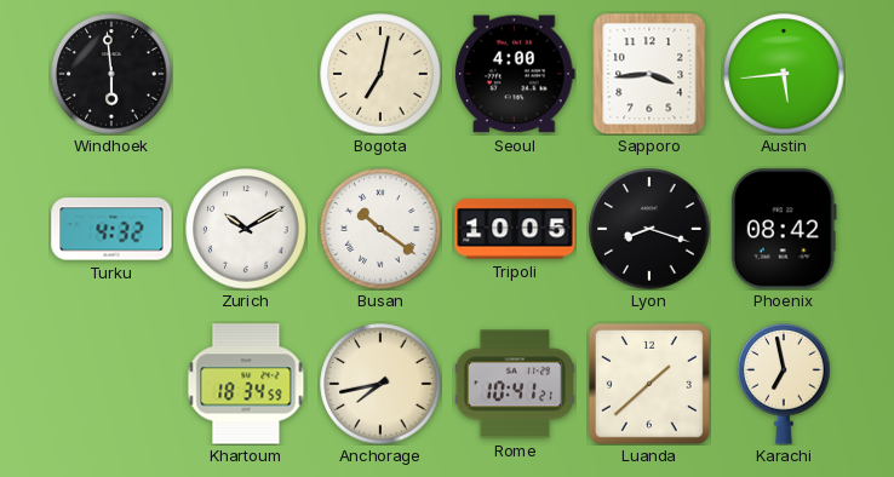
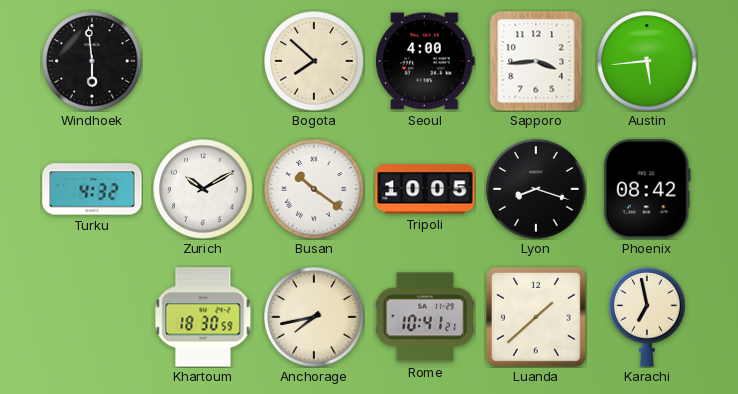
Bogota: 7:02 -> 7:52 (314, 61)
Khartoum: 18:34 -> 18:30 (203, 317)
